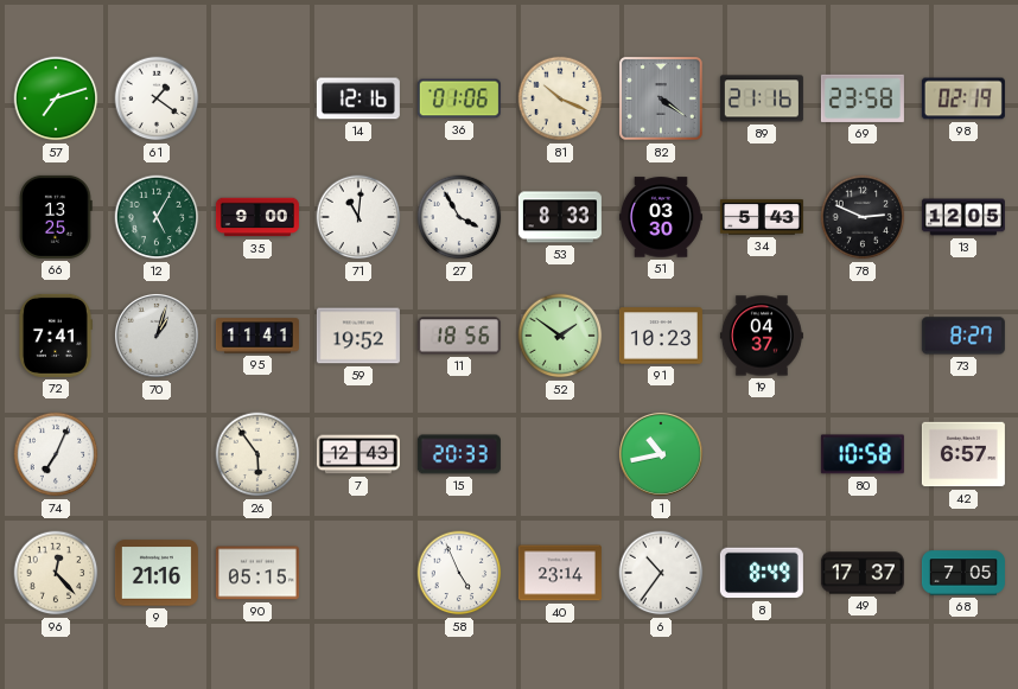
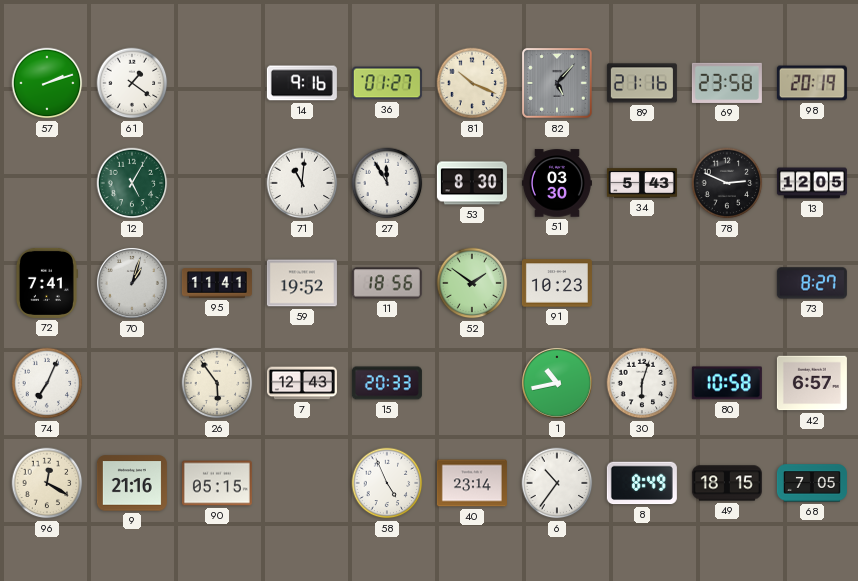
57: 7:12 -> 2:12 (47, 83)
14: 12:16 -> 9:16 (302, 83)
36: 01:06 -> 01:27 (387, 83)
82: 4:21 -> 5:07 (557, 83)
98: 02:19 -> 20:19 (812, 83)
66: 13:25 -> none (56, 217)
35: 9:00 -> none (257, 217)
27: 3:55 -> 11:55 (387, 183)
53: 8:33 -> 8:30 (472, 183)
19: 04:37 -> none (762, 336)
30: none -> 6:03 (642, 383)
96: 12:23 -> 12:20 (47, 483)
49: 17:37 -> 18:15 (727, 483)
